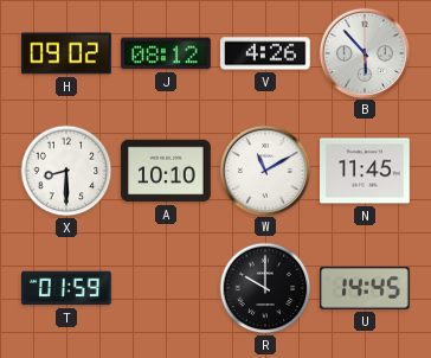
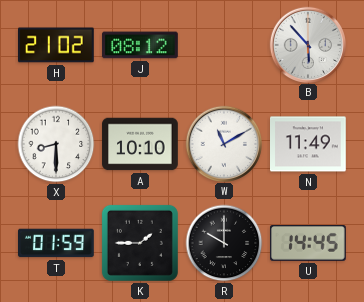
H: 09:02 -> 21:02 (57, 45)
V: 4:26 -> none (266, 53)
N: 11:45 -> 11:49 (308, 144)
K: none -> 1:45 (140, 243)
